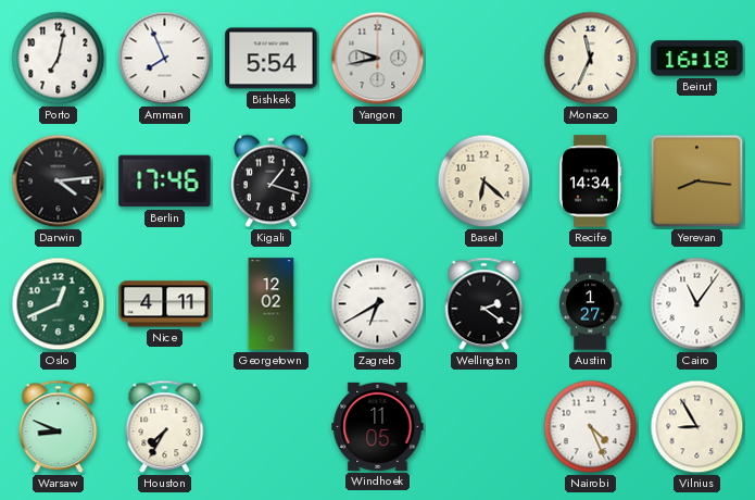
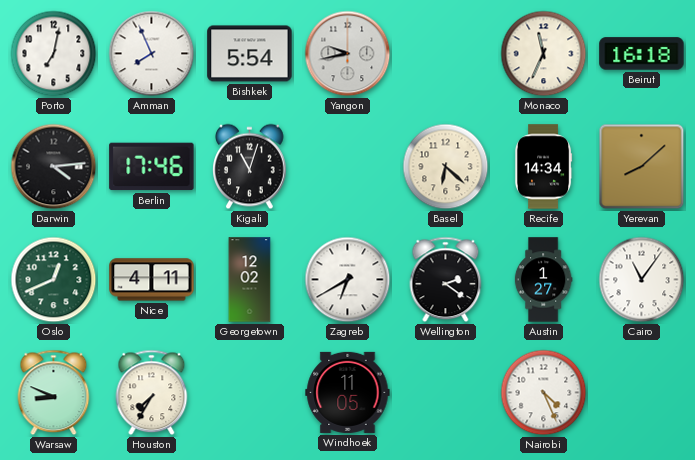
Kigali: 1:18 -> 11:03 (250, 167)
Yerevan: 8:16 -> 8:08 (642, 167)
Vilnius: 8:55 -> none (697, 427)
